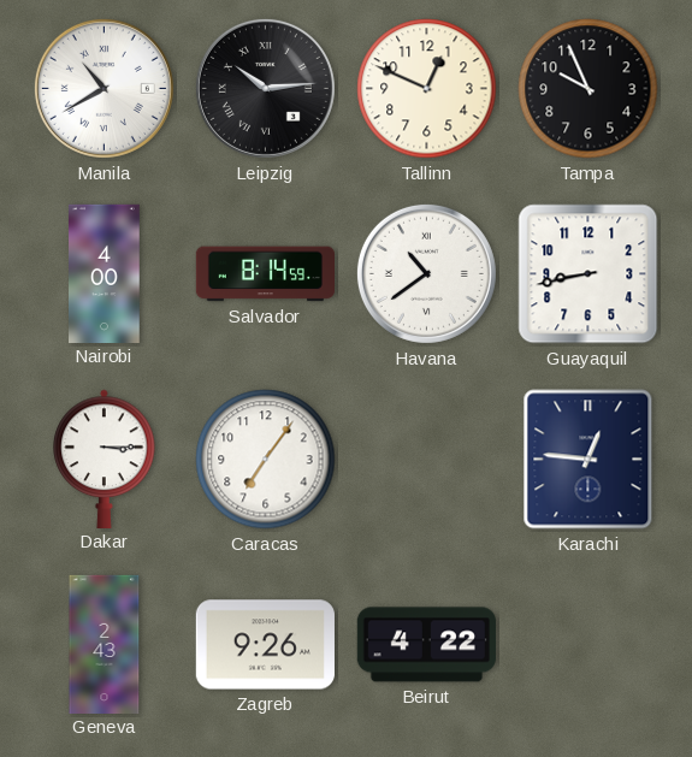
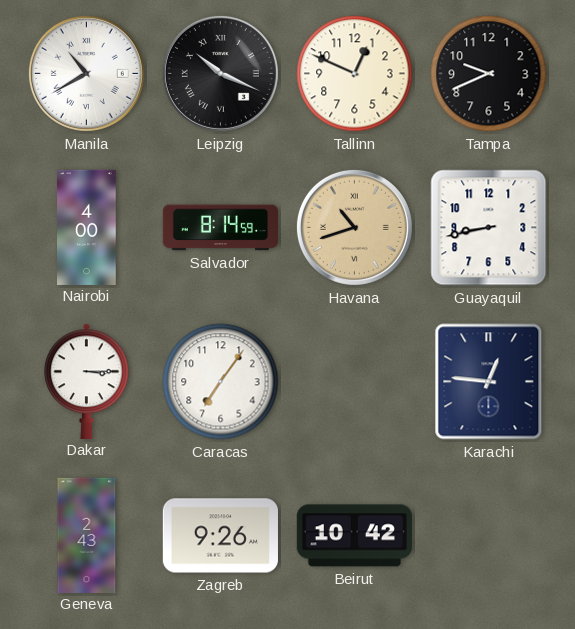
Leipzig: 10:14 -> 10:19 (220, 73)
Tampa: 9:56 -> 9:41 (489, 74)
Havana: 10:39 -> 10:42 (354, 227)
Havana dial: white -> champagne (354, 227)
Beirut: 4:22 -> 10:42 (354, 536)
